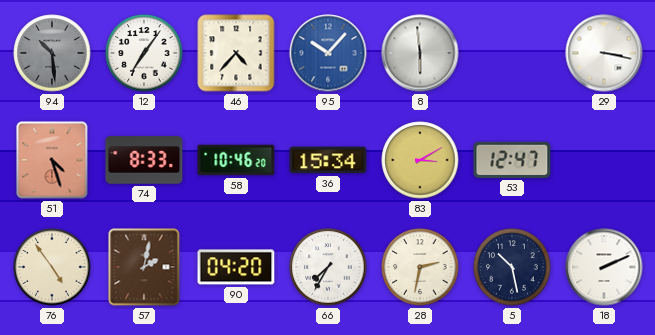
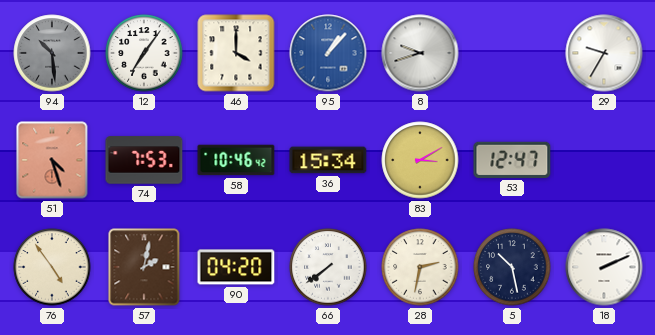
46: 4:37 -> 4:00 (236, 53)
95: 10:07 -> 1:07 (328, 53)
8: 5:59 -> 9:42 (420, 53)
29: 3:17 -> 9:35 (604, 53)
74: 8:33 -> 7:53 (144, 160)
58: 10:46:20 -> 10:46:42 (236, 160)
66: 7:35 -> 7:39 (328, 267)
